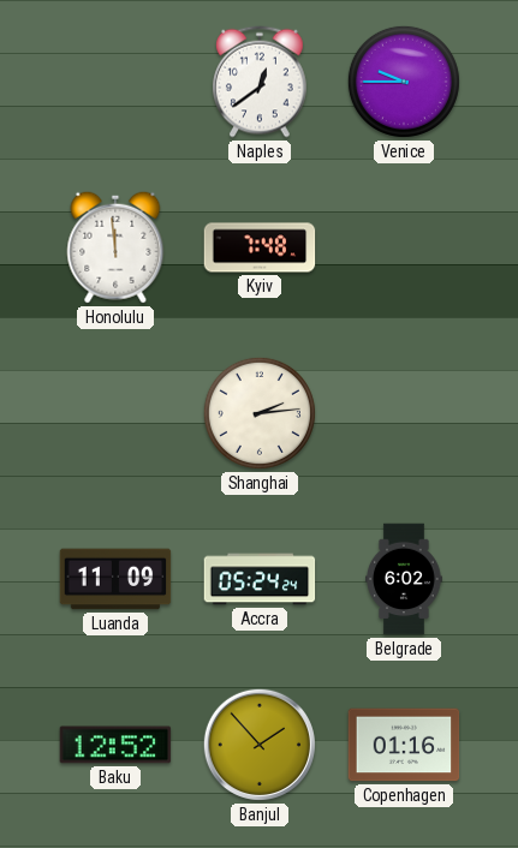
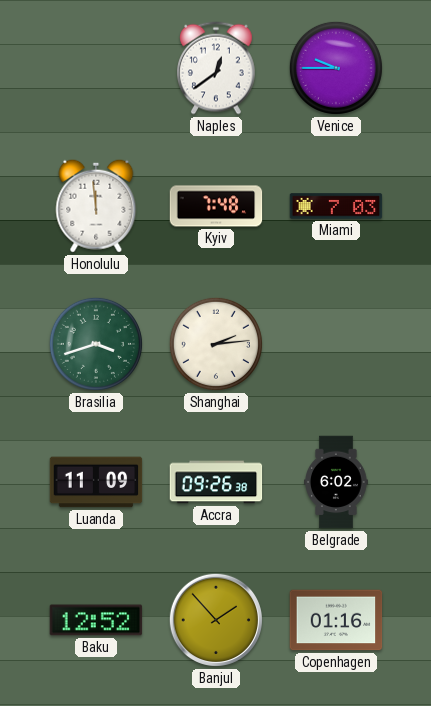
Miami: none -> 7:03 (336, 206)
Brasilia: none -> 3:42 (96, 344)
Accra: 05:24 -> 09:26 (216, 482)
